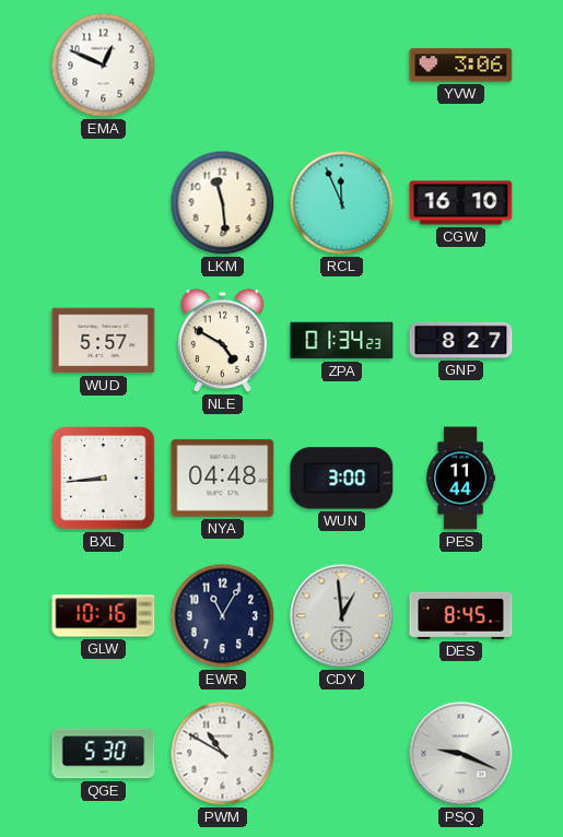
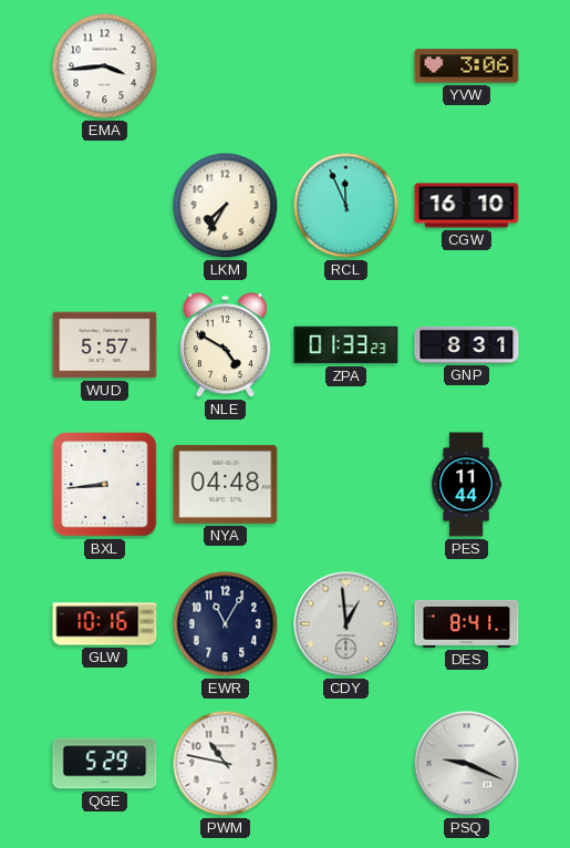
EMA: 12:49 -> 3:44 (105, 66)
LKM: 11:29 -> 7:35 (226, 206)
ZPA: 01:34 -> 01:33 (346, 345)
GNP: 8:27 -> 8:31 (467, 344)
WUN: 3:00 -> none (342, 479)
DES: 8:45 -> 8:41 (467, 623)
QGE: 5:30 -> 5:29 (105, 764)
PWM: 10:50 -> 10:47 (226, 764)
